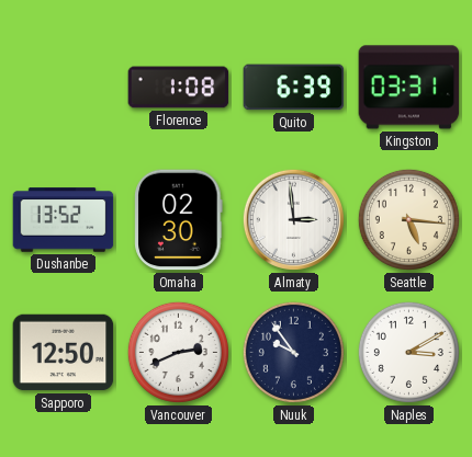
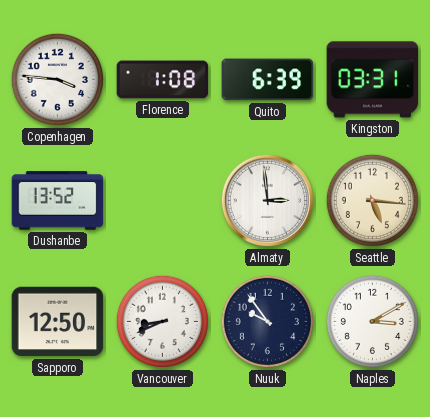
Copenhagen: none -> 3:46 (57, 79)
Omaha: 02:30 -> none (179, 220)
Vancouver: 2:41 -> 8:41 (162, 321)
